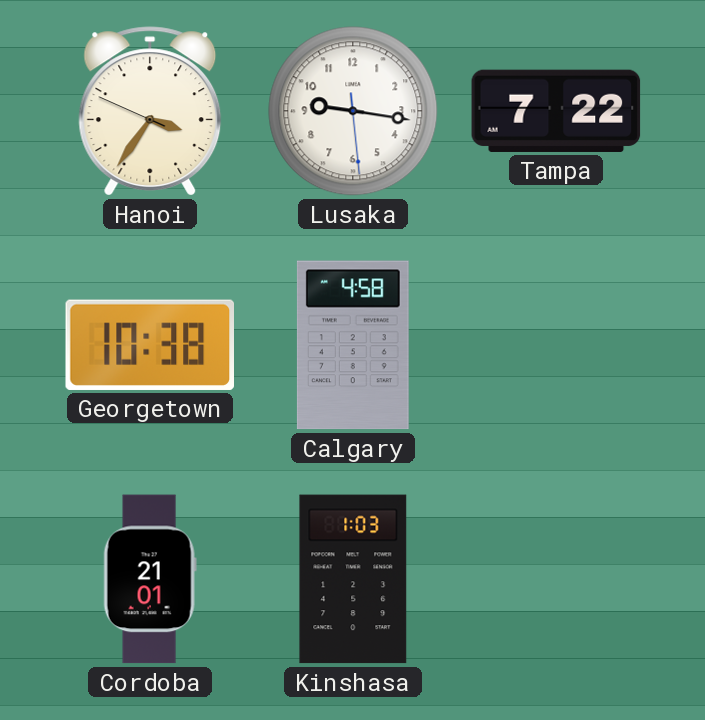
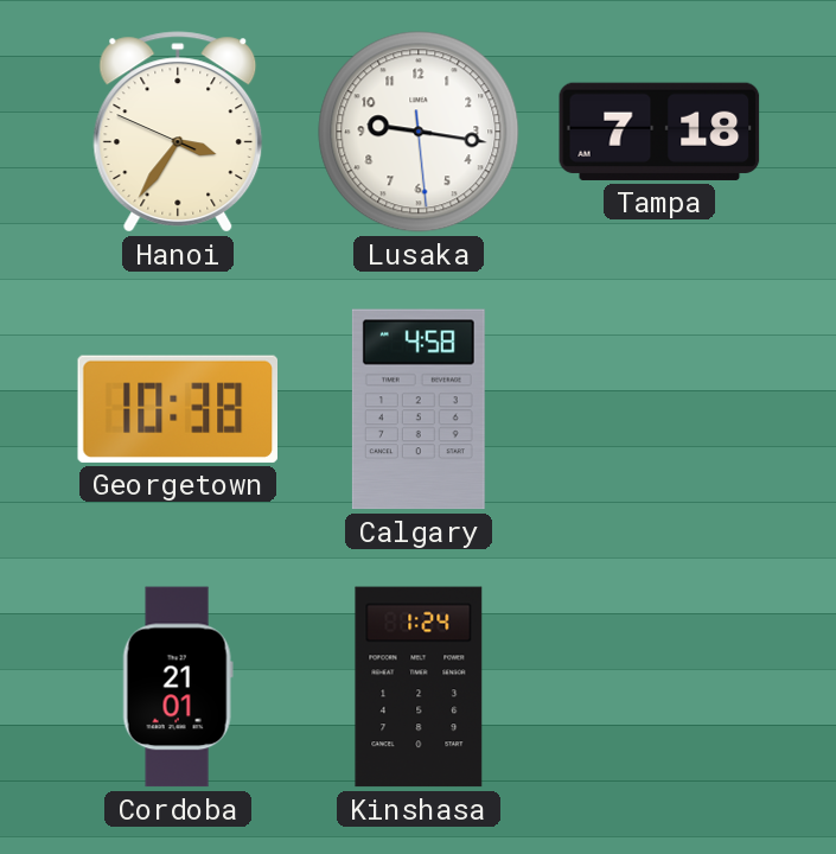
Tampa: 7:22 -> 7:18 (659, 132)
Kinshasa: 1:03 -> 1:24 (419, 687)
